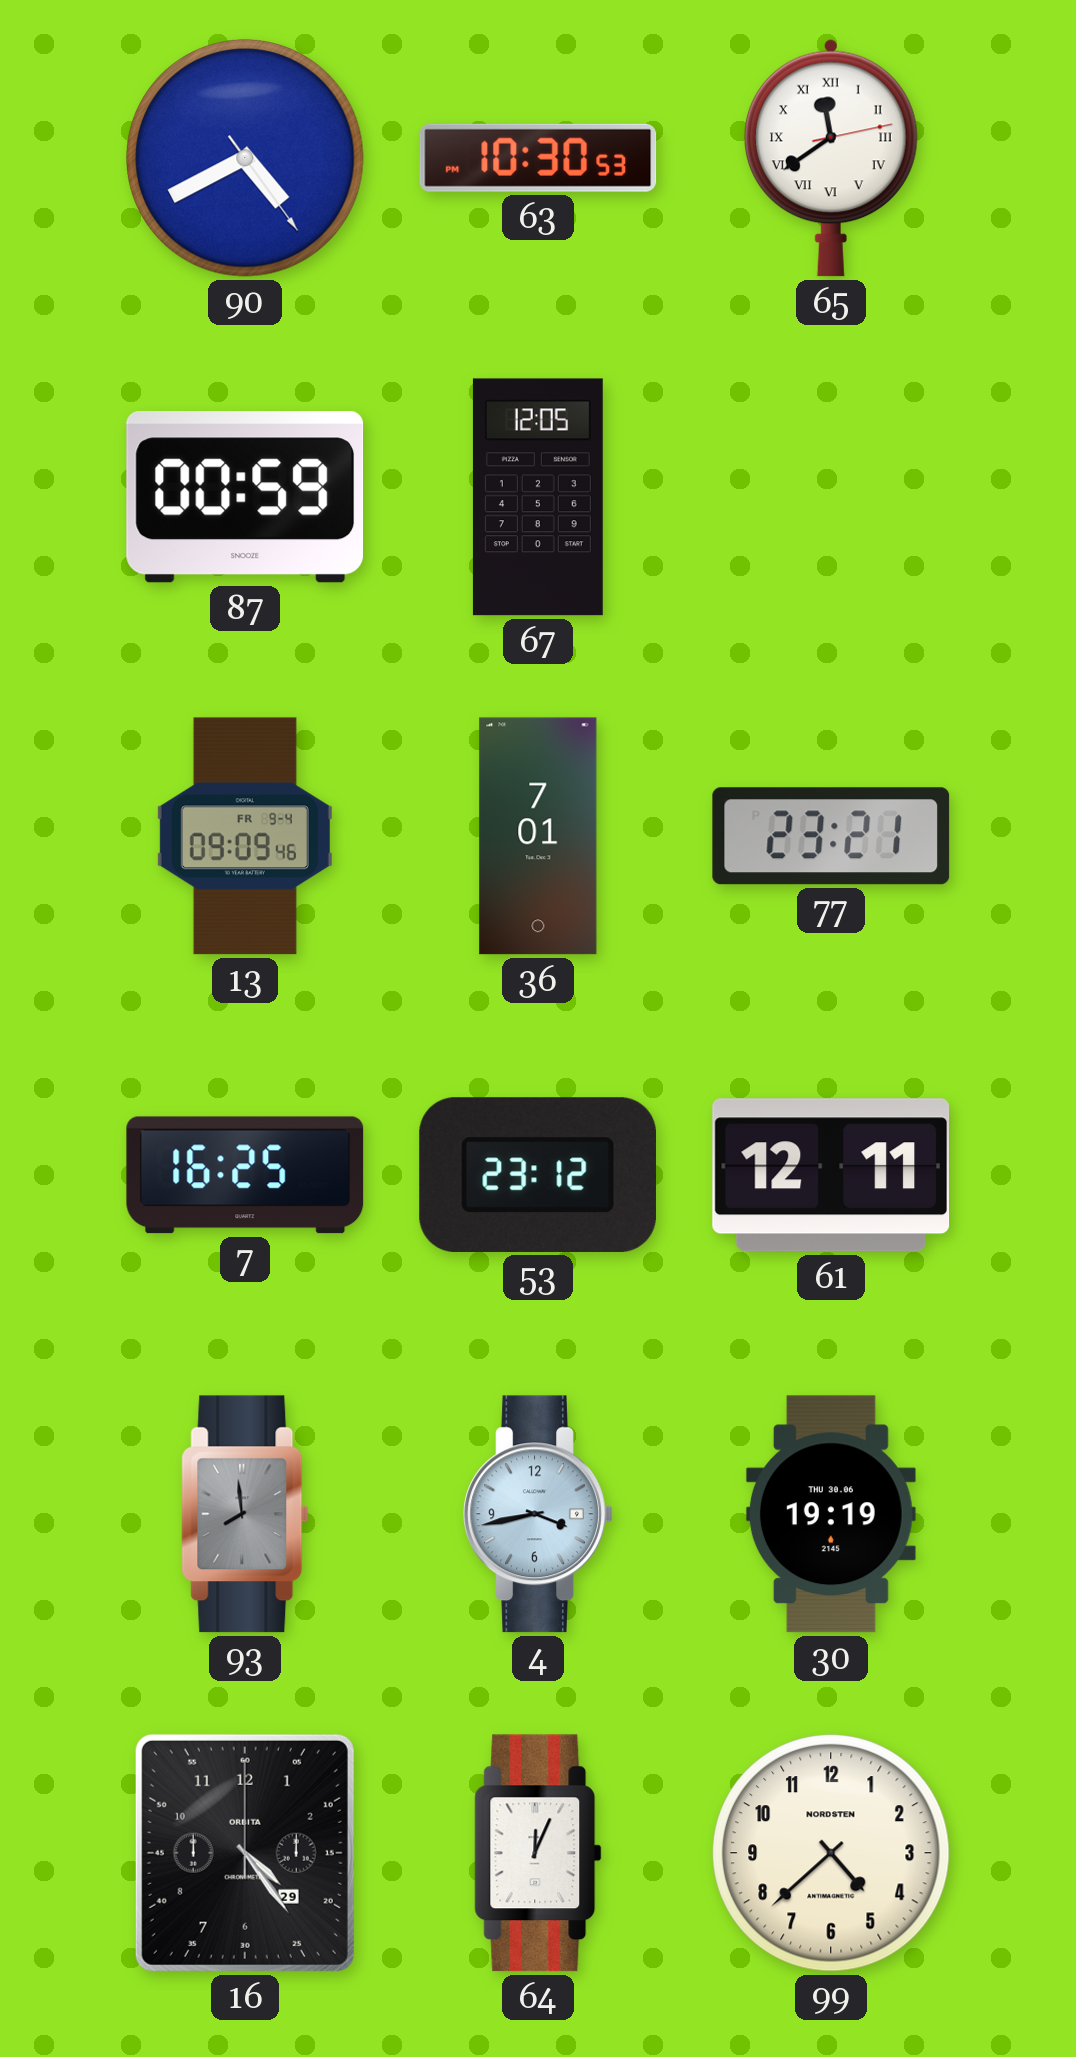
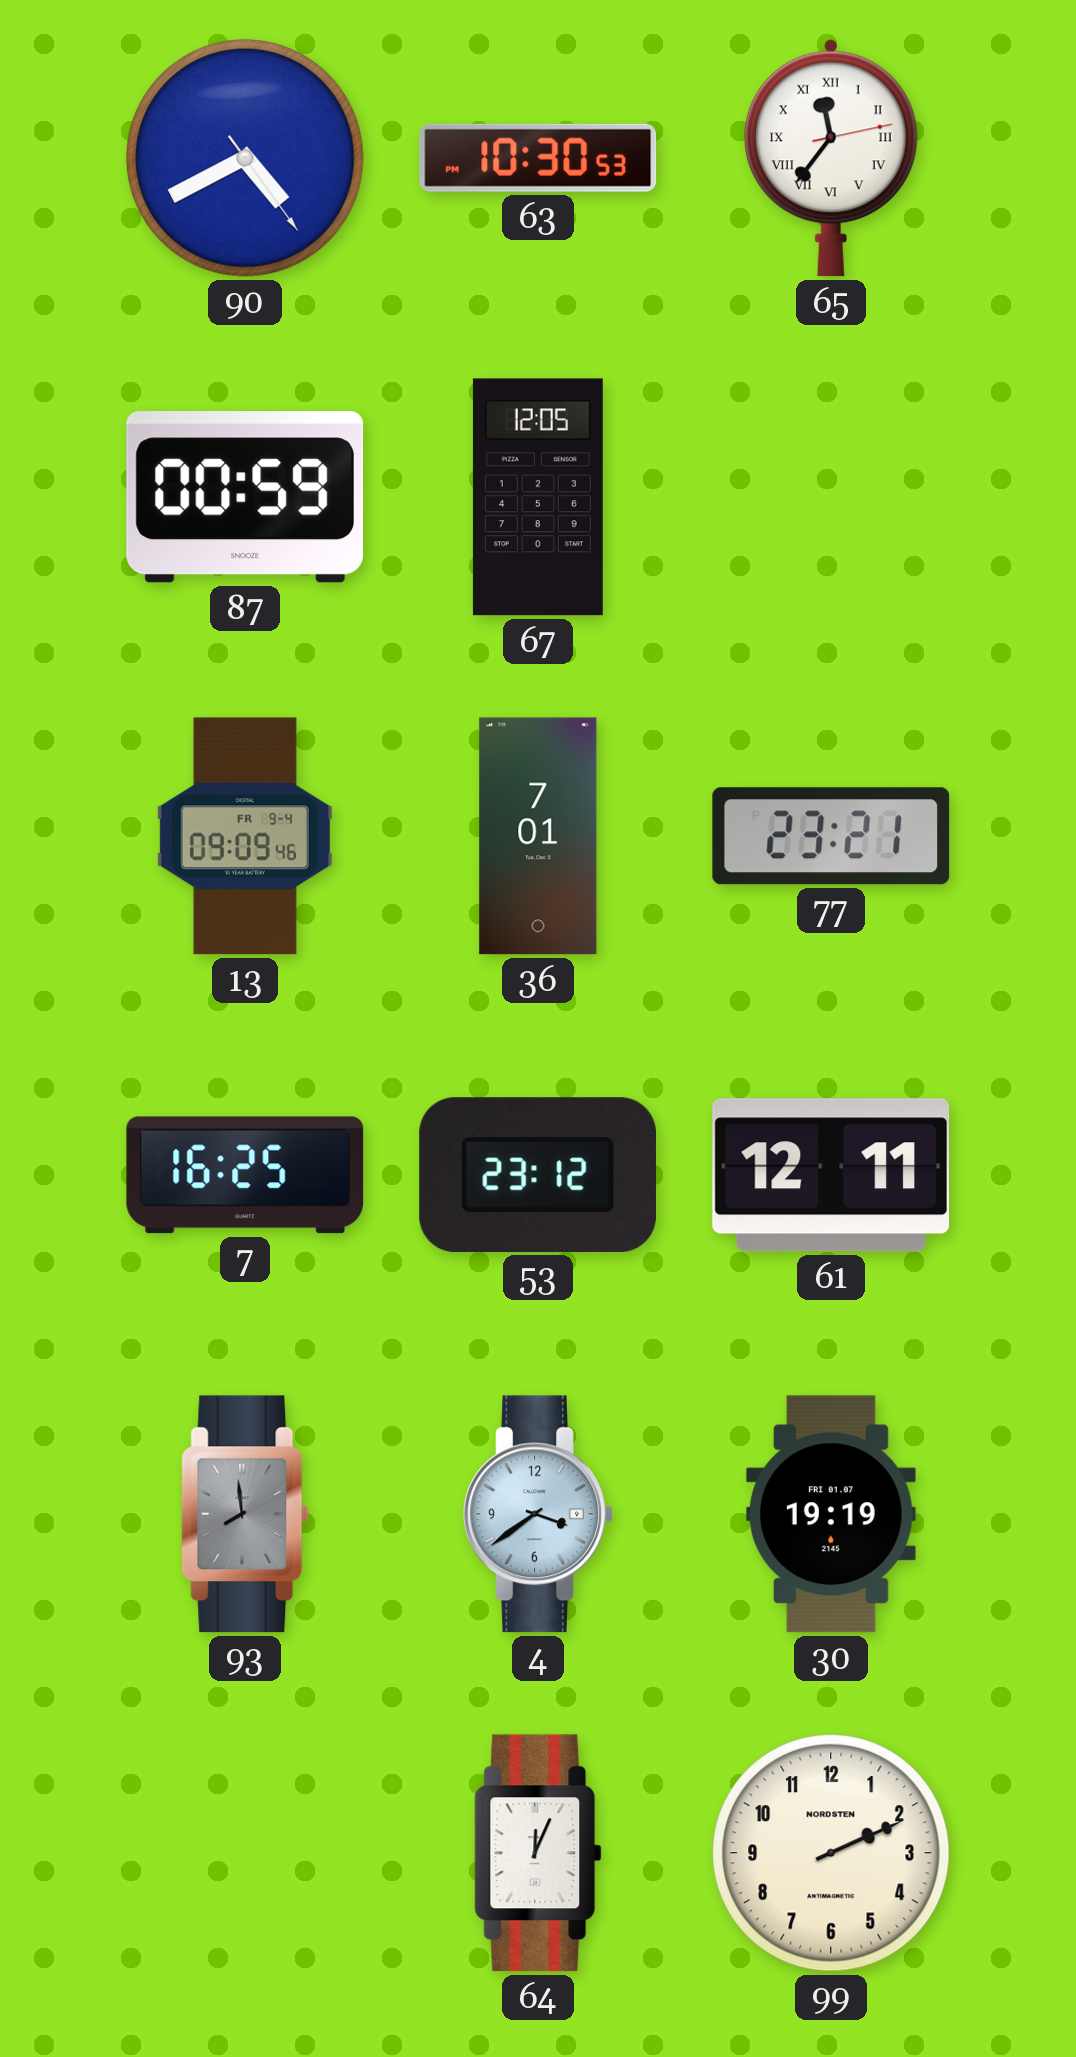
65: 11:39 -> 11:36 (831, 158)
4: 3:43 -> 3:39 (538, 1514)
30 date: THU 30.06 -> FRI 01.07 (831, 1514)
16: 4:24 -> none (245, 1853)
99: 4:38 -> 2:11 (831, 1853)
